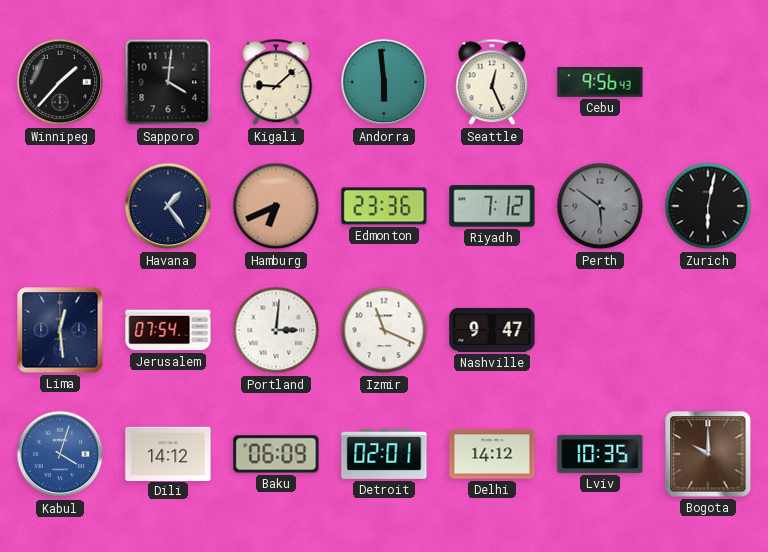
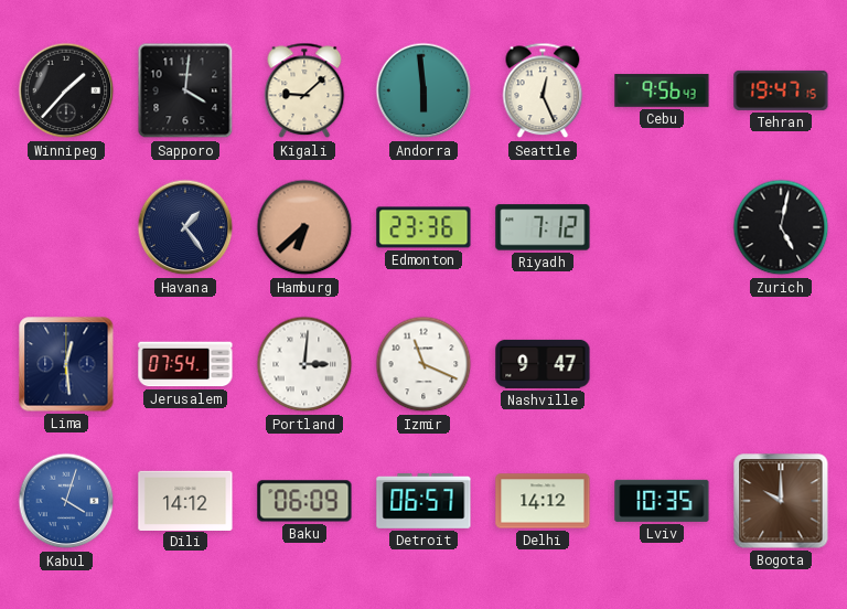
Tehran: none -> 19:47 (781, 90)
Hamburg: 6:41 -> 6:38 (304, 227)
Perth: 5:51 -> none (600, 206)
Zurich: 6:02 -> 5:02 (781, 227)
Detroit: 02:01 -> 06:57 (423, 501)
